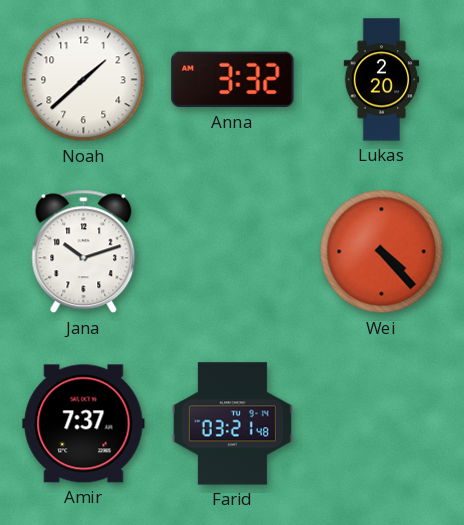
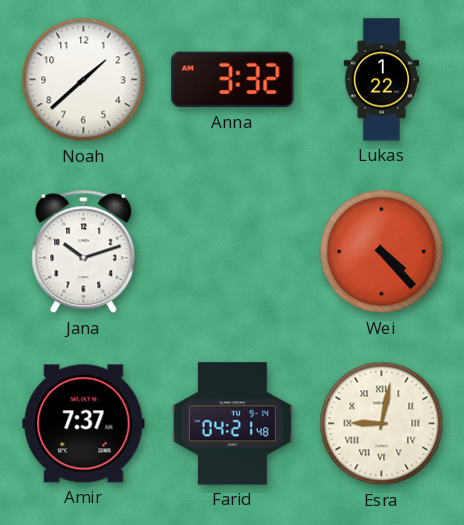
Lukas: 2:20 -> 1:22 (382, 80)
Farid: 03:21 -> 04:21 (232, 424)
Esra: none -> 9:02 (382, 424)
